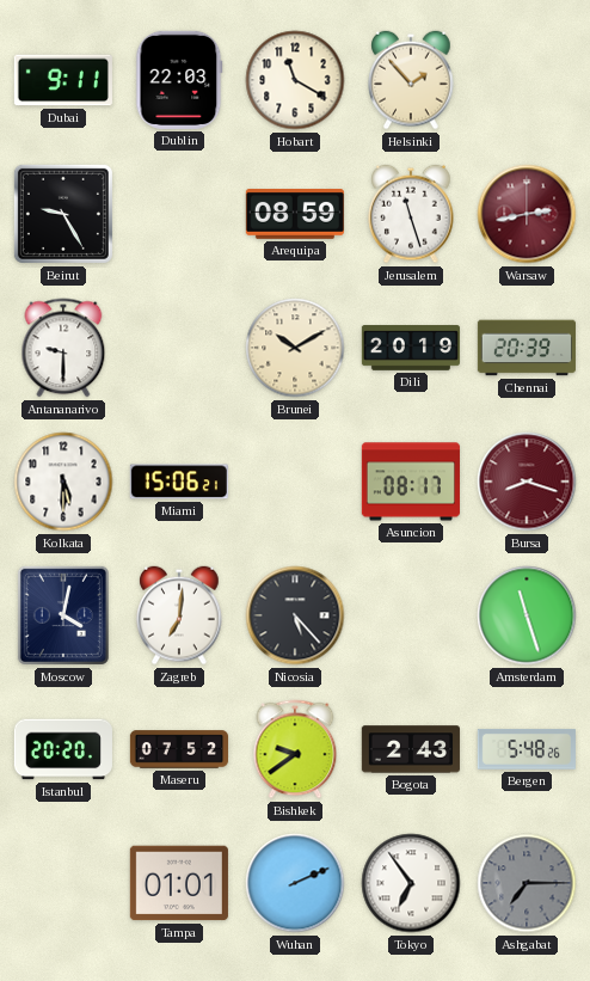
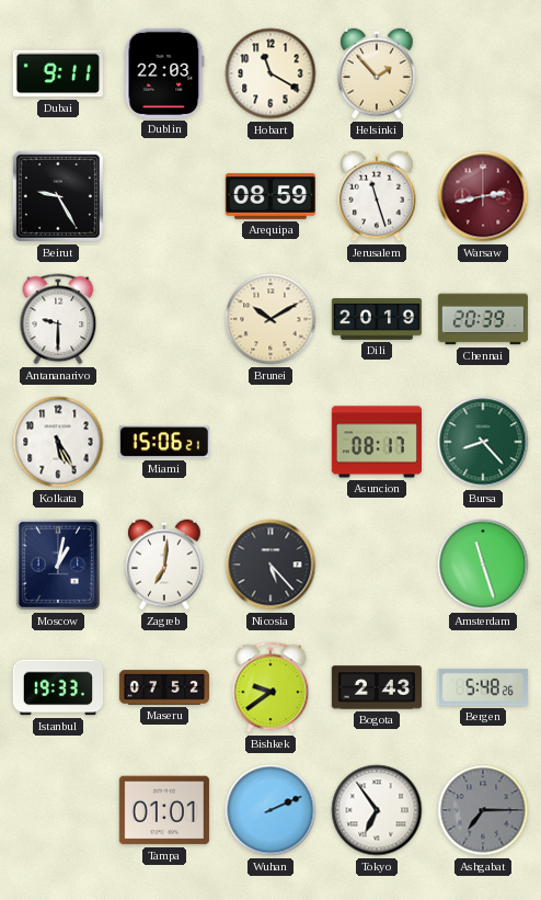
Kolkata: 5:30 -> 5:25 (58, 442)
Bursa: 8:18 -> 8:23 (483, 442)
Bursa dial: burgundy -> green (483, 442)
Moscow: 4:02 -> 1:02 (58, 565)
Istanbul: 20:20 -> 19:33 (58, 687)
